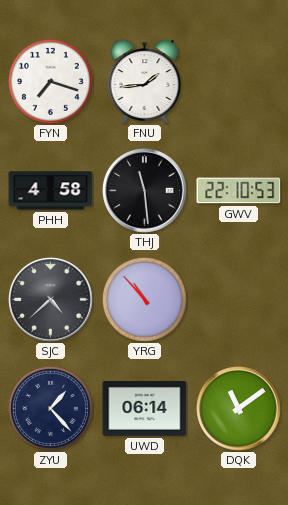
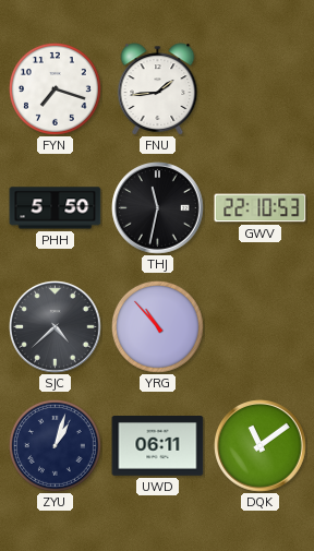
PHH: 4:58 -> 5:50 (56, 208)
THJ: 11:29 -> 11:32 (158, 208)
ZYU: 1:23 -> 1:03 (55, 445)
UWD: 06:14 -> 06:11 (158, 446)
